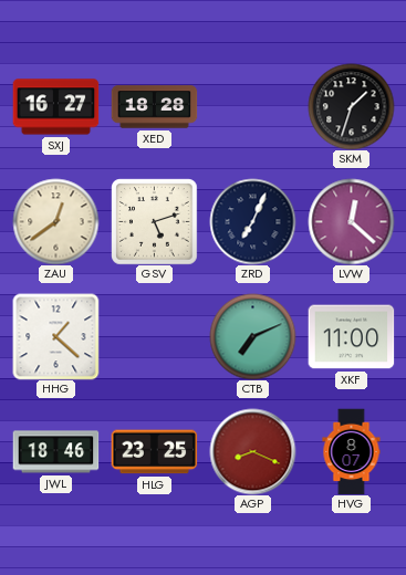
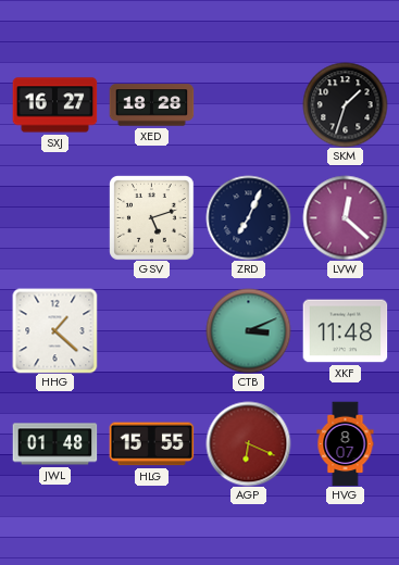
ZAU: 12:39 -> none (55, 221)
CTB: 7:11 -> 3:11 (248, 330)
XKF: 11:00 -> 11:48 (345, 331)
JWL: 18:46 -> 01:48 (54, 444)
HLG: 23:25 -> 15:55 (151, 444)
AGP: 8:19 -> 6:19 (248, 443)
